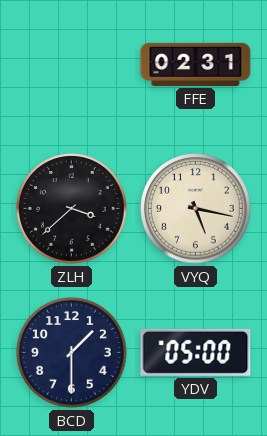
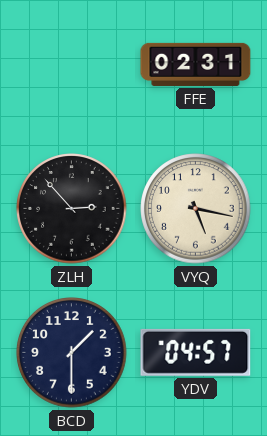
ZLH: 3:38 -> 2:53 (72, 209)
YDV: 05:00 -> 04:57 (196, 352)
